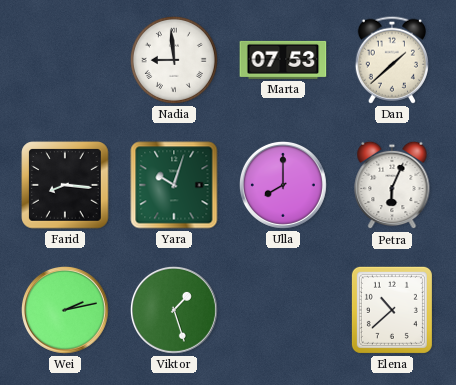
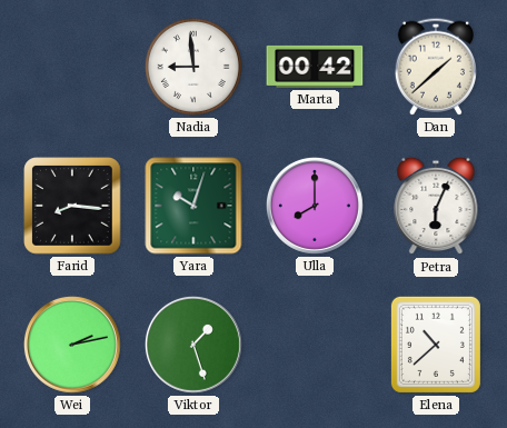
Marta: 07:53 -> 00:42 (315, 67)
